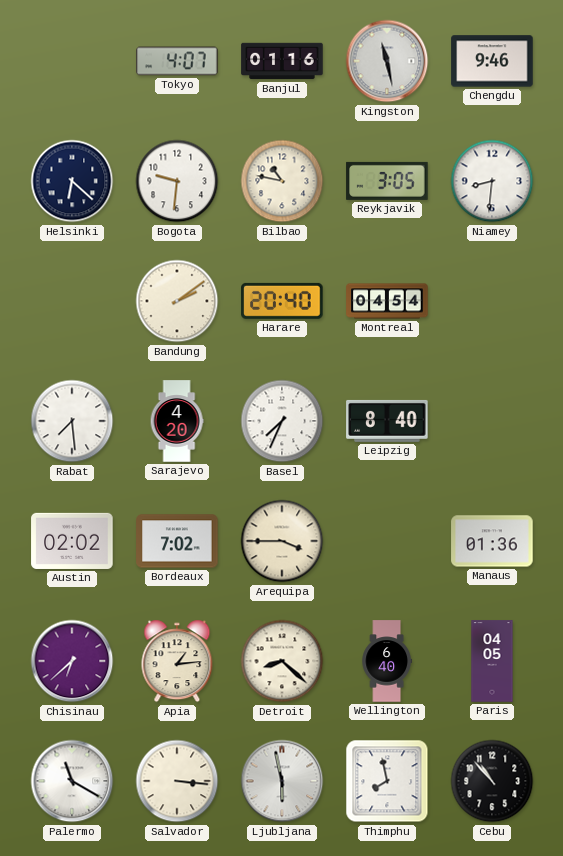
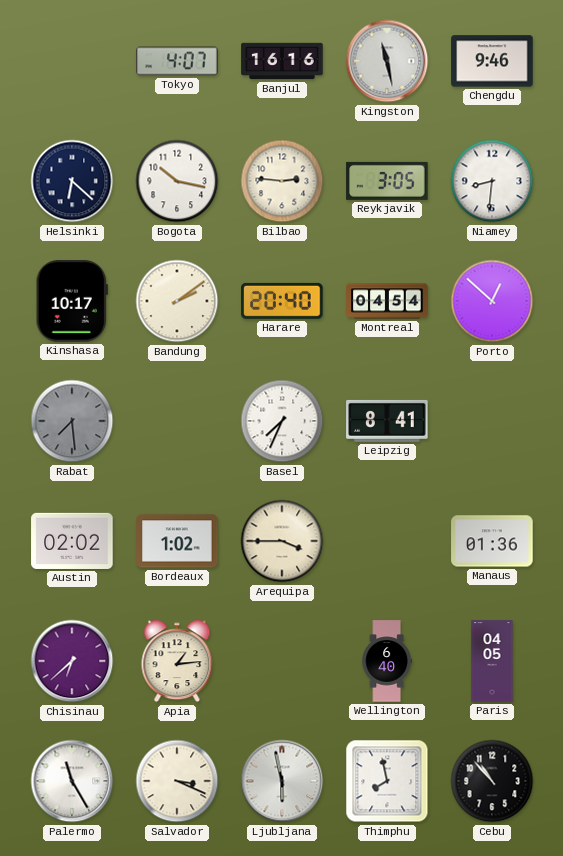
Banjul: 01:16 -> 16:16 (282, 61)
Bogota: 9:31 -> 10:17 (177, 181)
Bilbao: 10:47 -> 2:46 (282, 181)
Kinshasa: none -> 10:17 (72, 301)
Porto: none -> 12:52 (492, 301)
Rabat dial: white -> grey (72, 421)
Sarajevo: 4:20 -> none (177, 421)
Leipzig: 8:40 -> 8:41 (387, 421)
Bordeaux: 7:02 -> 1:02 (177, 541)
Detroit: 8:22 -> none (282, 661)
Palermo: 11:20 -> 11:25 (72, 781)
Salvador: 3:16 -> 3:19 (177, 781)
